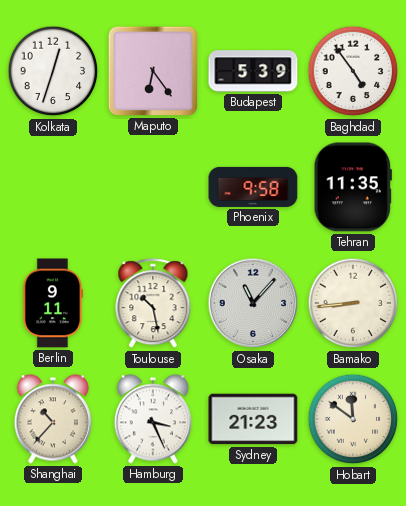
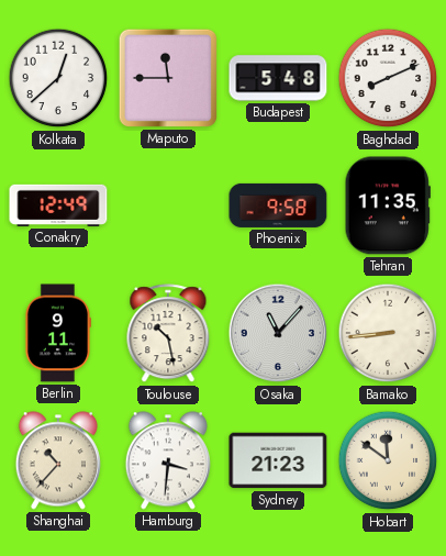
Kolkata: 12:33 -> 12:38 (58, 78)
Maputo: 6:24 -> 11:45 (168, 78)
Budapest: 5:39 -> 5:48 (278, 78)
Baghdad: 4:54 -> 8:11 (388, 78)
Conakry: none -> 12:49 (58, 205)
Hamburg: 3:26 -> 3:31 (168, 460)
